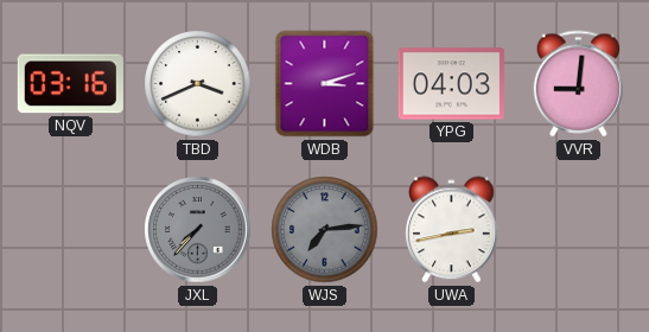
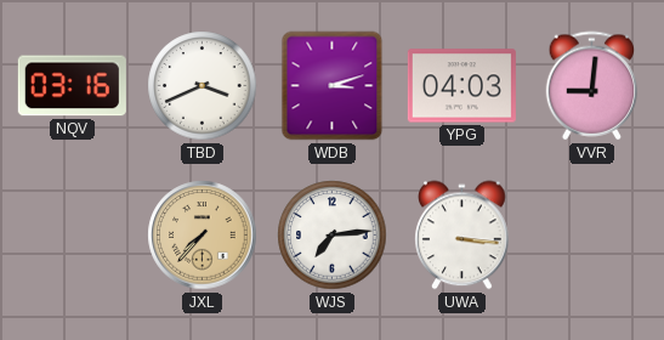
JXL dial: grey -> champagne (203, 236)
WJS dial: grey -> white (333, 236)
UWA: 2:43 -> 3:16 (462, 236)
